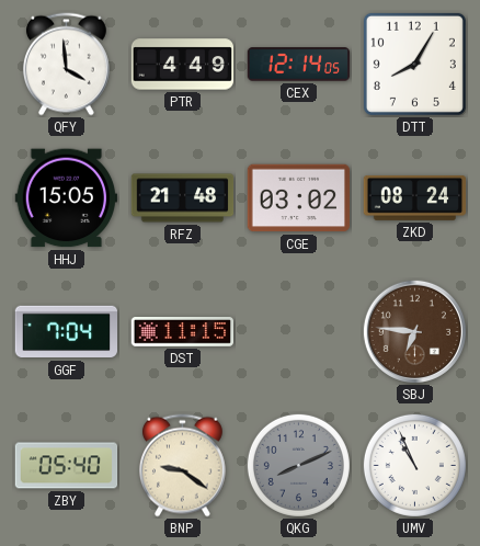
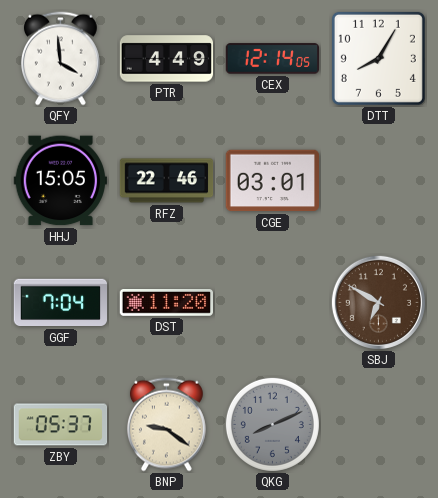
RFZ: 21:48 -> 22:46 (167, 181)
CGE: 03:02 -> 03:01 (273, 181)
ZKD: 08:24 -> none (415, 197)
DST: 11:15 -> 11:20 (167, 303)
SBJ: 6:46 -> 6:50 (378, 302)
ZBY: 05:40 -> 05:37 (61, 425)
UMV: 10:56 -> none (414, 465)
